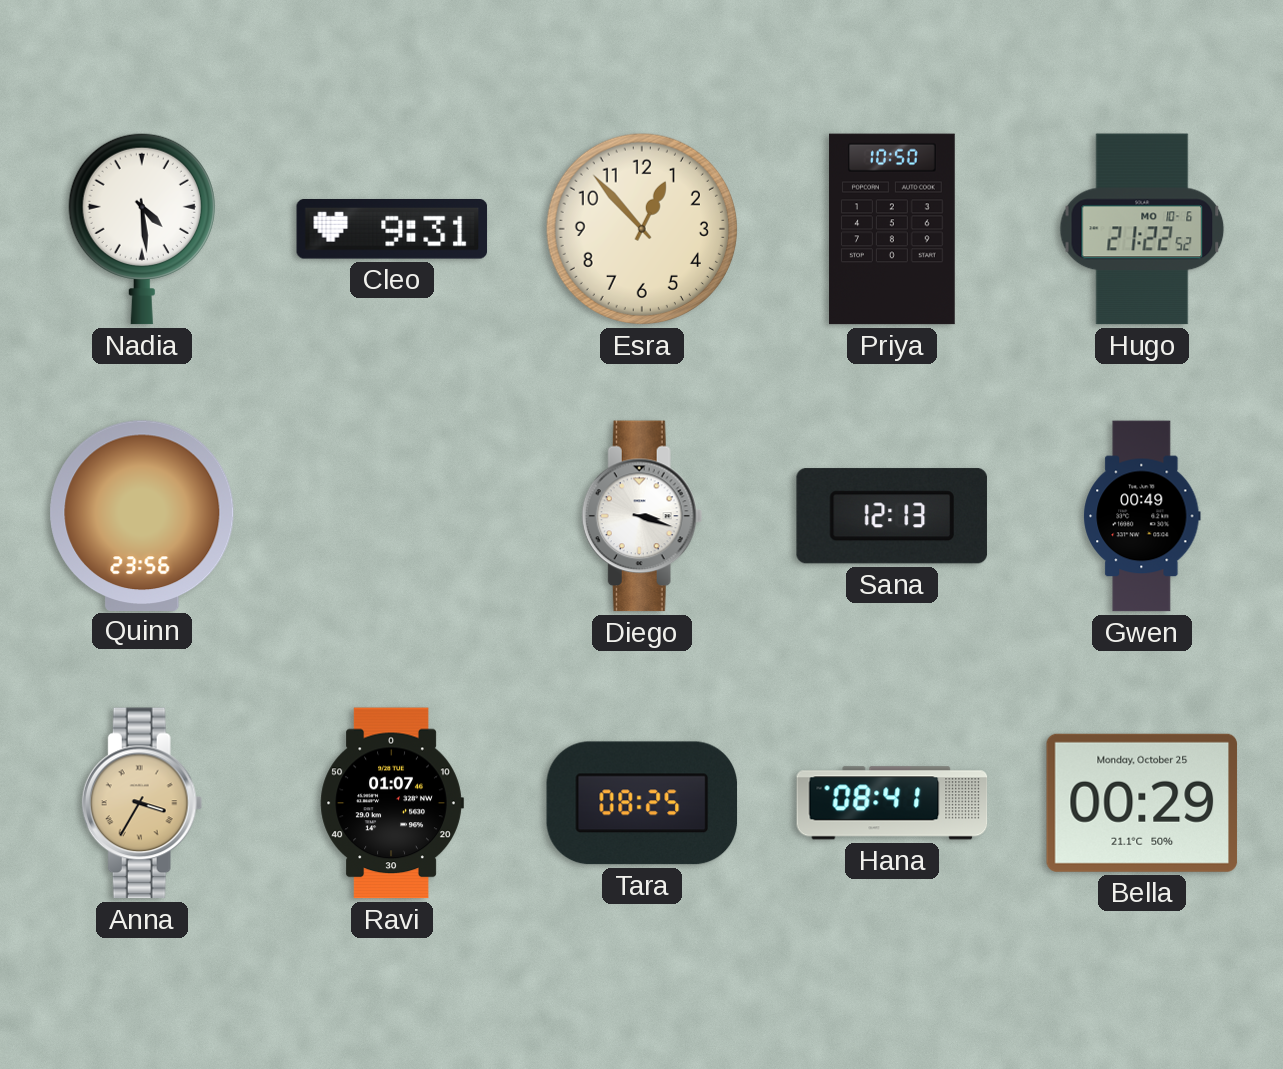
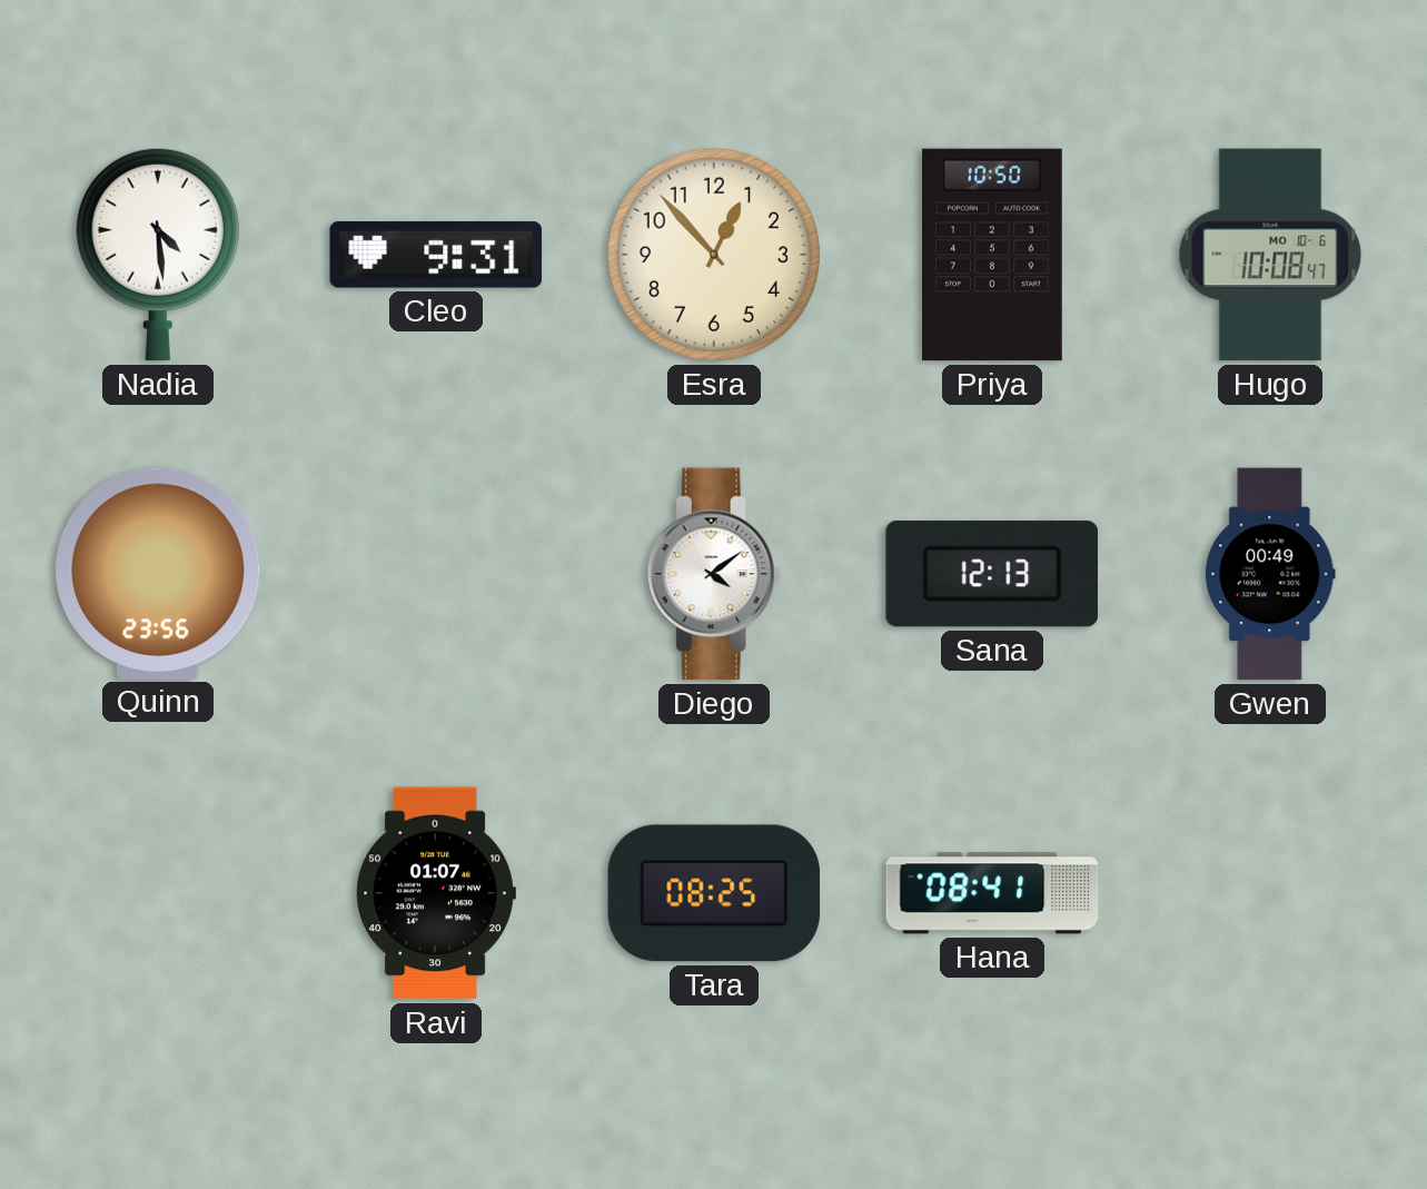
Hugo: 21:22 -> 10:08 (1270, 255)
Diego: 3:18 -> 4:09 (714, 574)
Anna: 3:35 -> none (142, 803)
Bella: 00:29 -> none (1142, 803)
